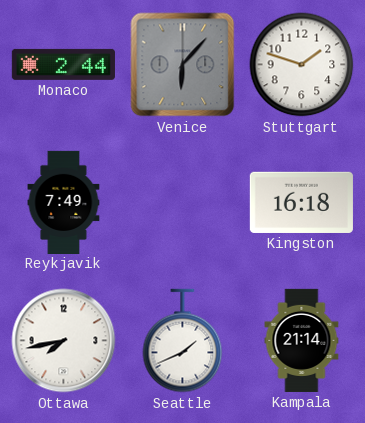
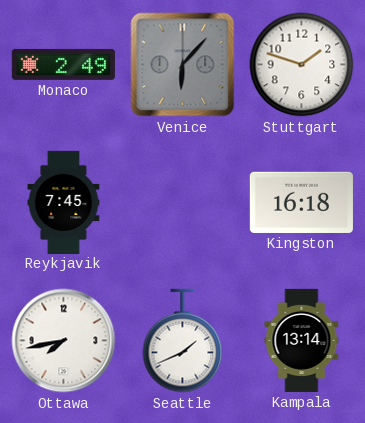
Monaco: 2:44 -> 2:49 (63, 64)
Reykjavik: 7:49 -> 7:45 (64, 202)
Kampala: 21:14 -> 13:14 (302, 340)
